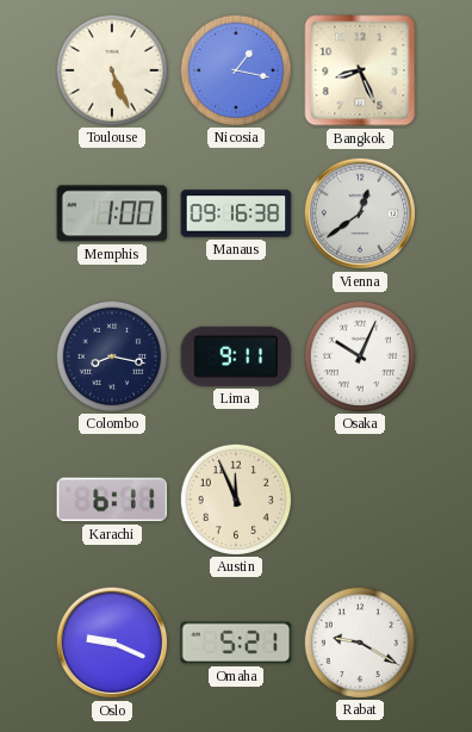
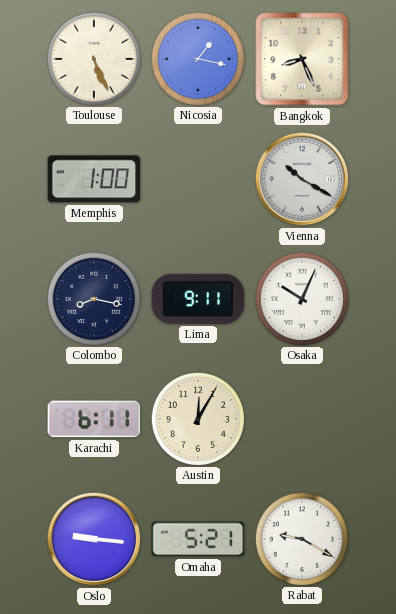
Manaus: 09:16 -> none (236, 213)
Vienna: 12:39 -> 10:20 (302, 179)
Austin: 11:56 -> 12:05 (197, 418)
Oslo: 9:19 -> 9:16 (94, 539)
